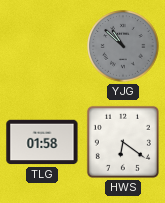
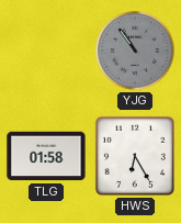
YJG: 10:52 -> 10:54 (135, 51)
HWS: 6:21 -> 6:25 (135, 156)
